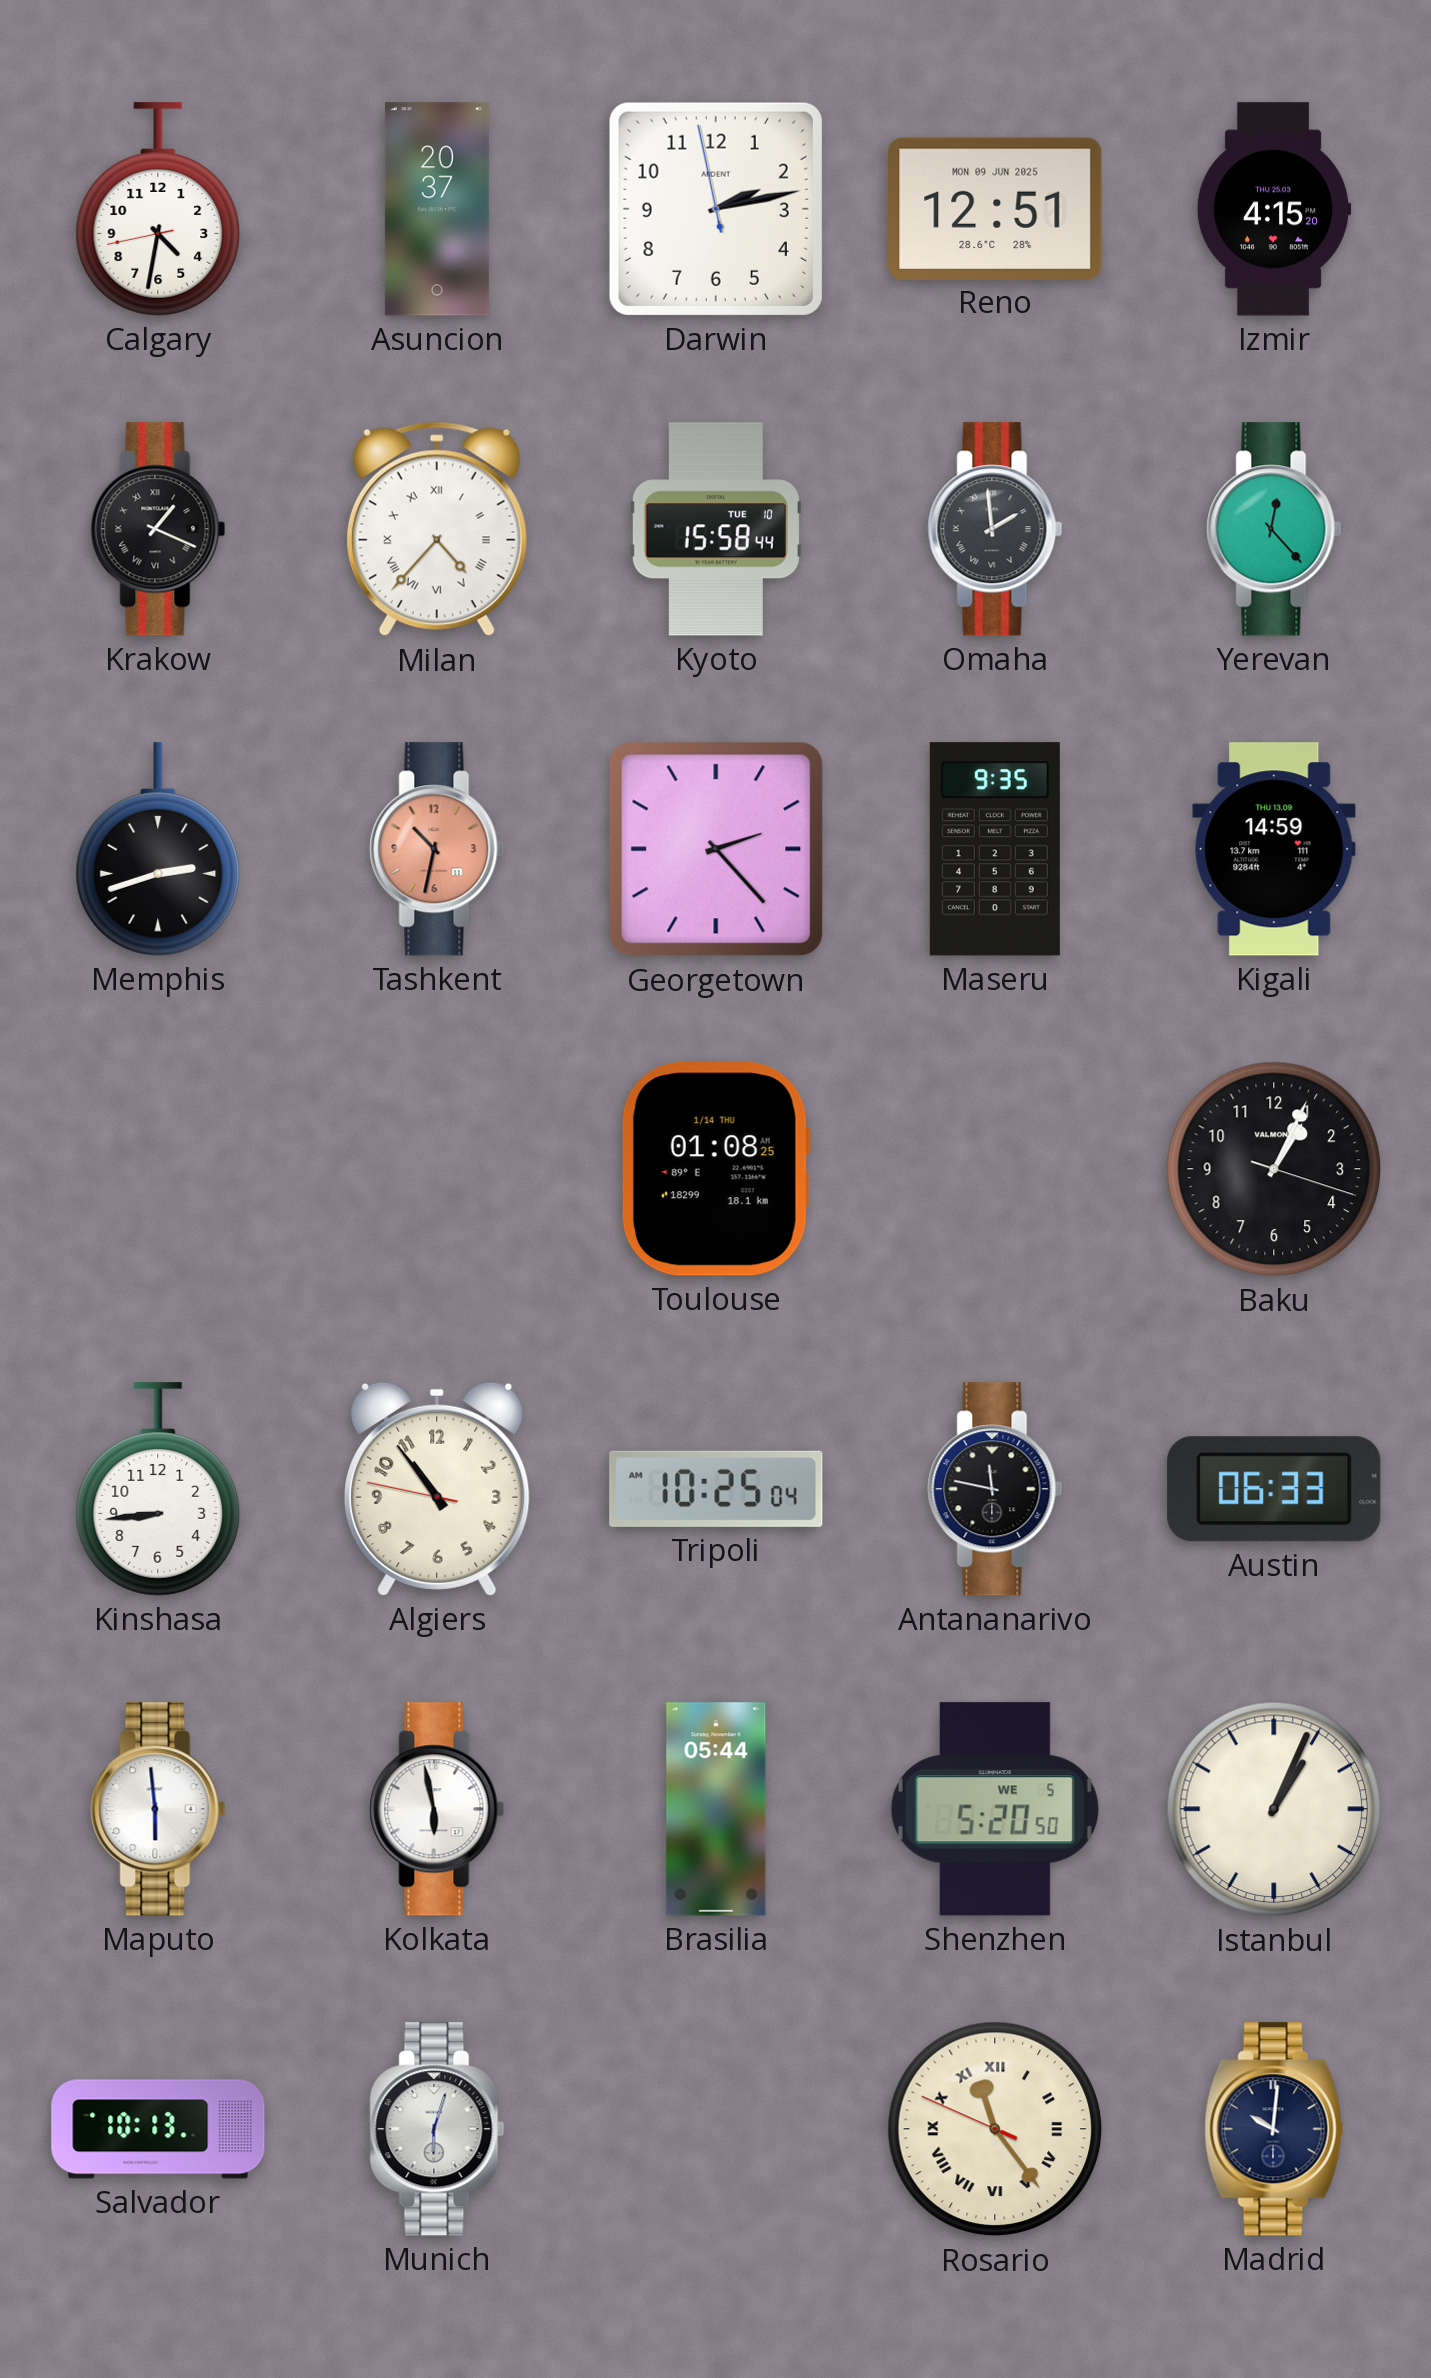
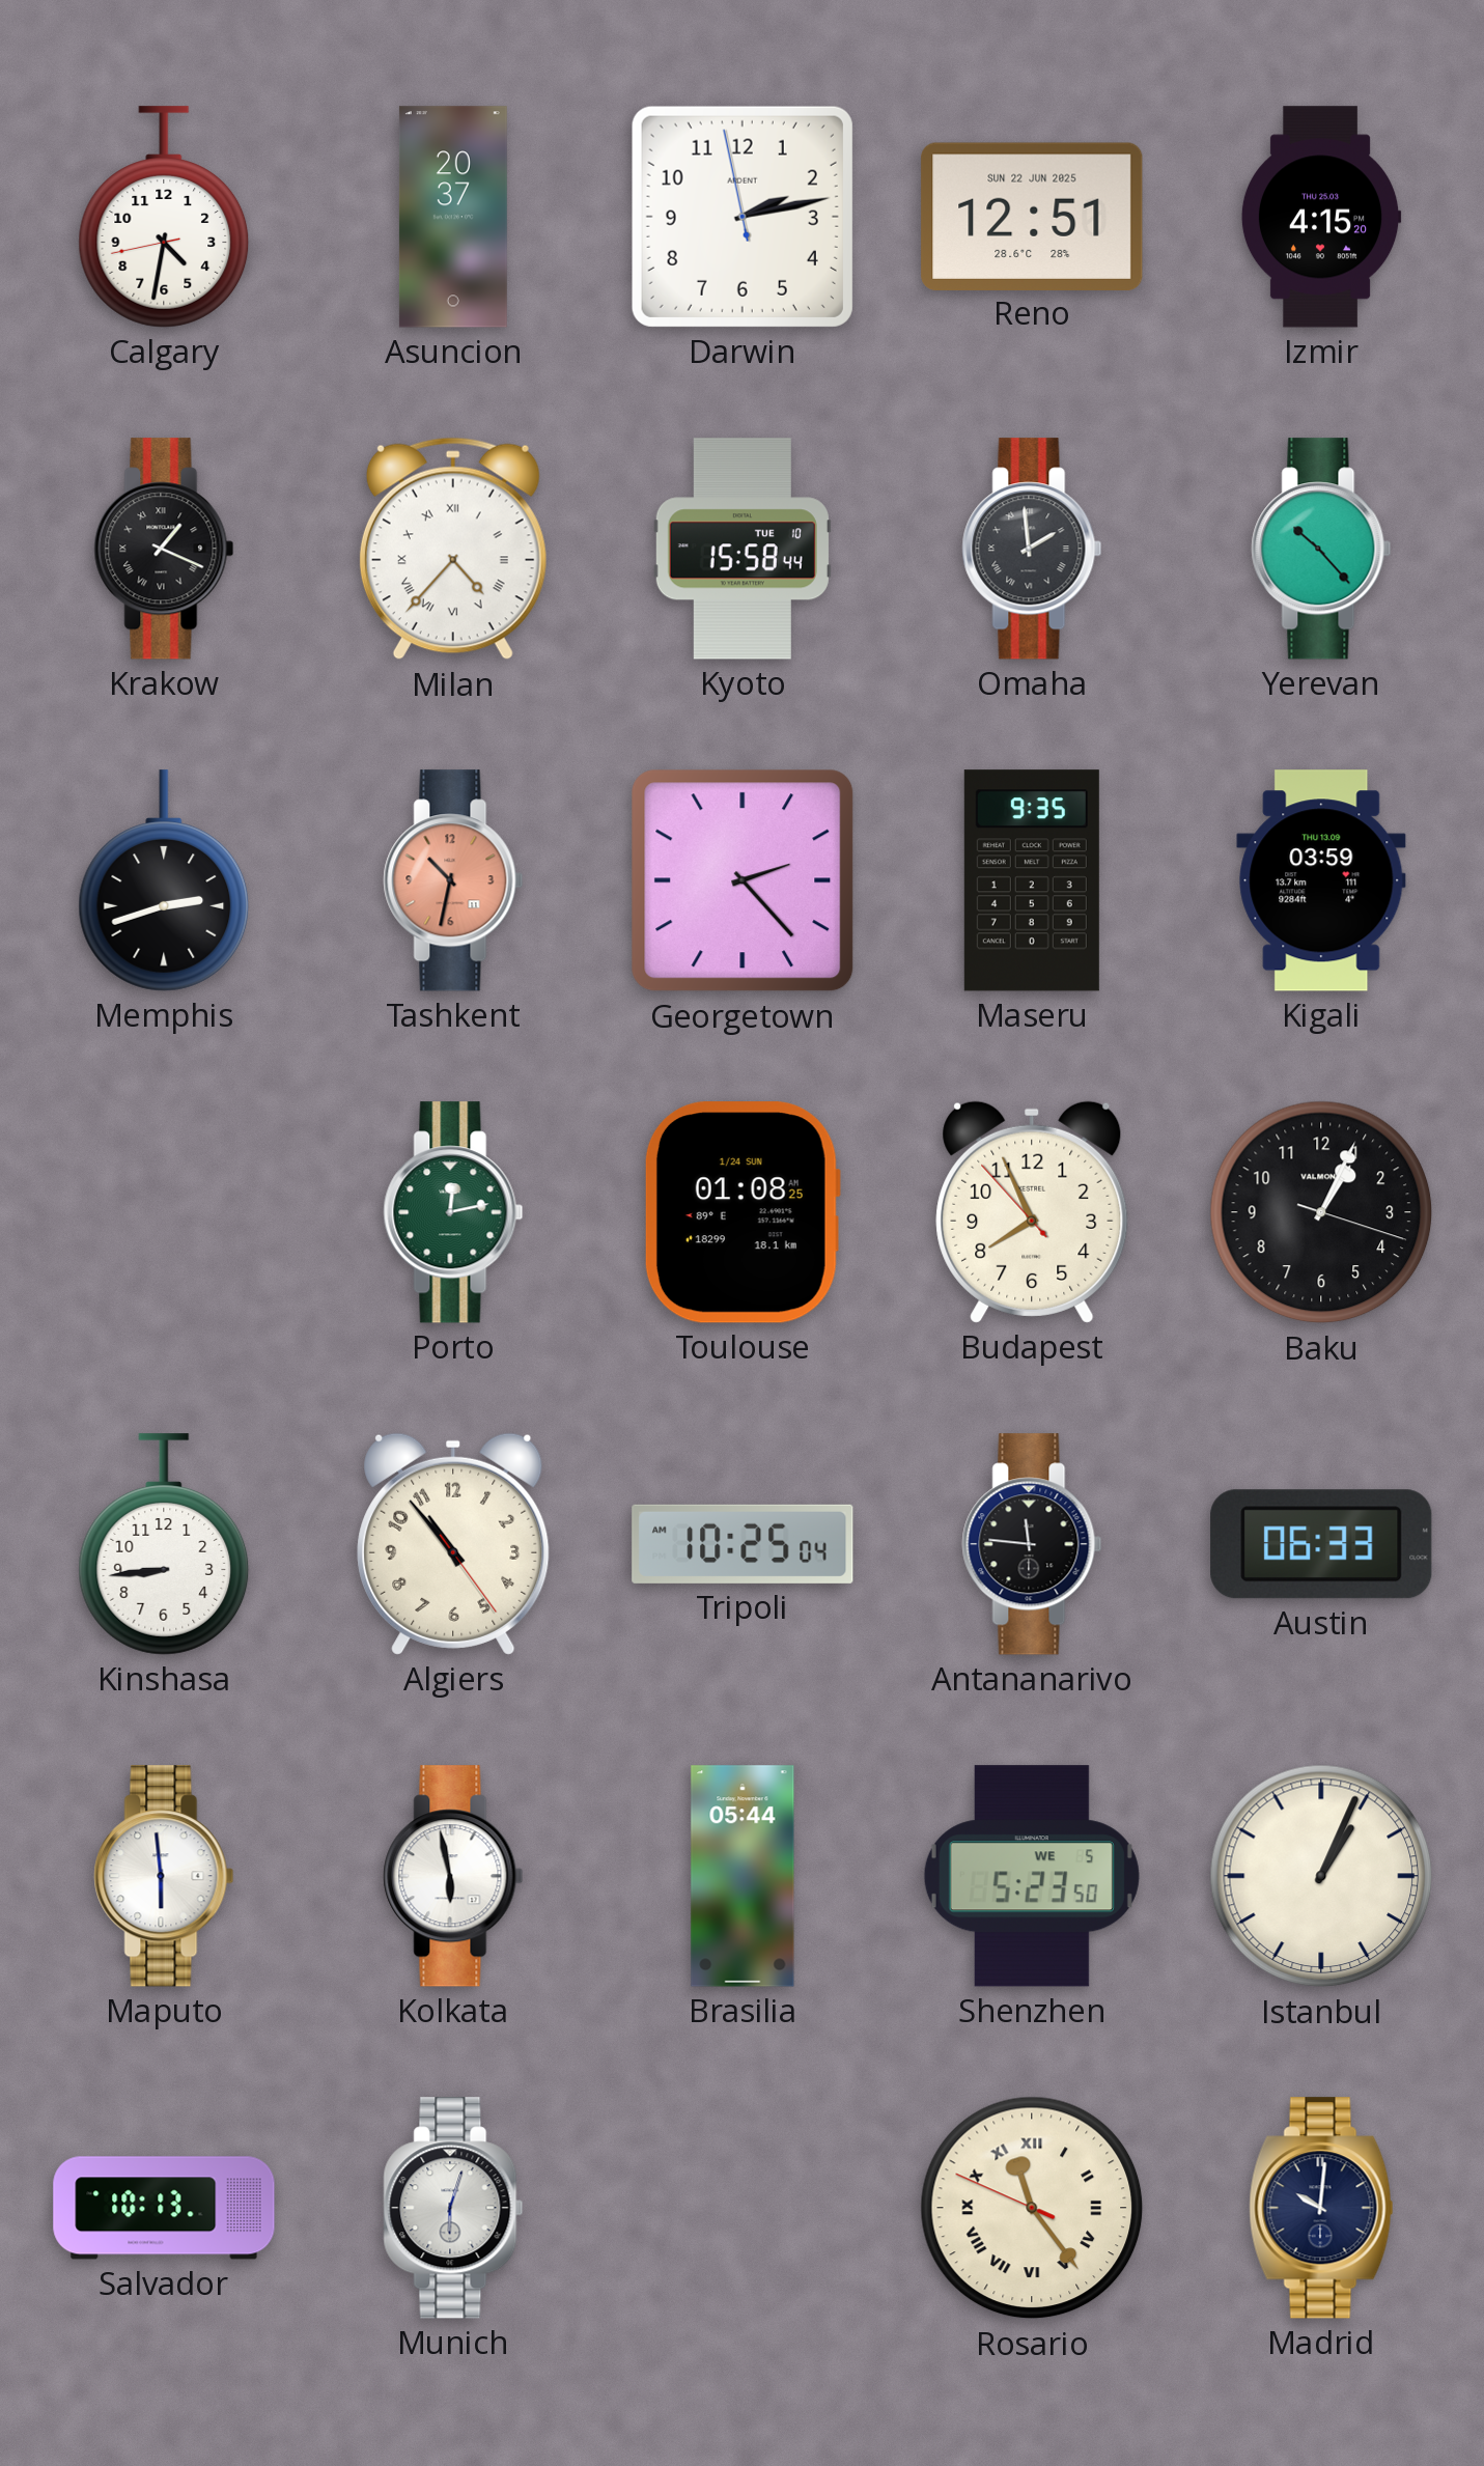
Reno date: MON 09 JUN 2025 -> SUN 22 JUN 2025 (1032, 216)
Yerevan: 12:23 -> 10:23 (1321, 549)
Kigali: 14:59 -> 03:59 (1321, 880)
Porto: none -> 12:13 (453, 1212)
Toulouse date: 1/14 THU -> 1/24 SUN (743, 1212)
Budapest: none -> 7:55 (1032, 1212)
Algiers: 10:53:47 -> 10:53:24 (453, 1544)
Antananarivo: 11:47 -> 11:46 (1032, 1544)
Shenzhen: 5:20 -> 5:23 (1032, 1876)
